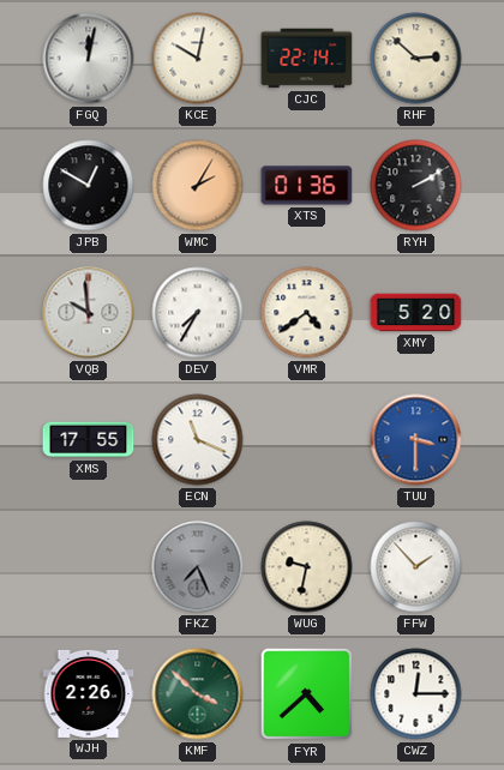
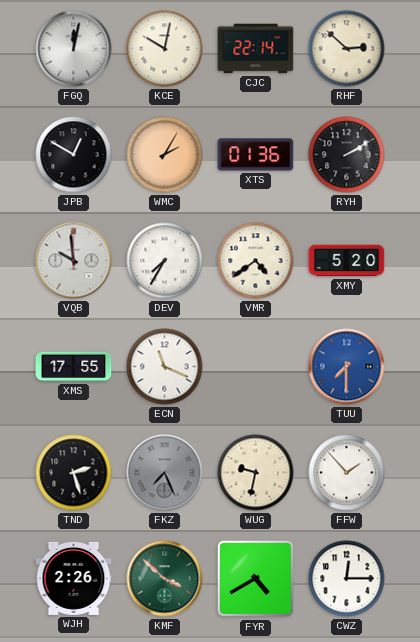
TUU: 3:30 -> 7:30 (347, 367)
TND: none -> 2:27 (74, 473)
FYR: 4:38 -> 4:40 (256, 579)
